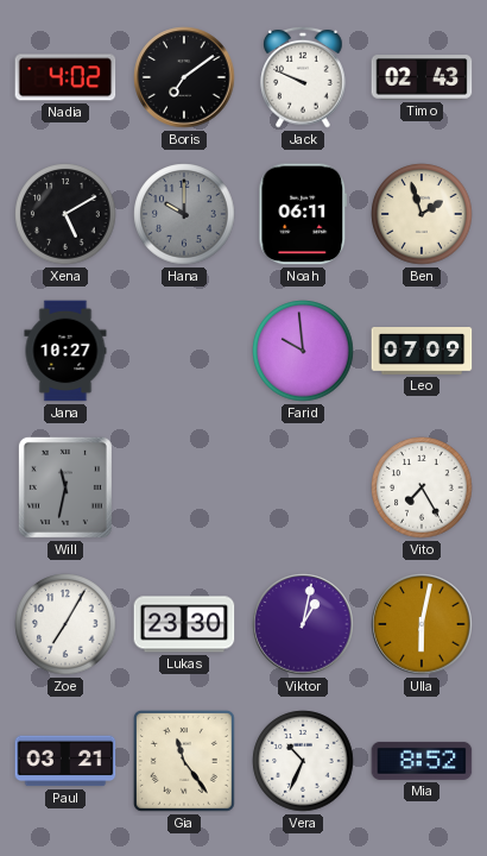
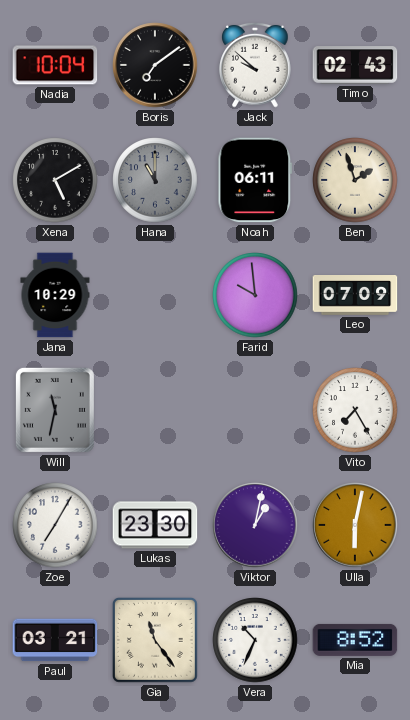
Nadia: 4:02 -> 10:04 (55, 65)
Jack: 9:49 -> 9:52 (255, 65)
Hana: 10:00 -> 11:00 (155, 180)
Jana: 10:27 -> 10:29 (55, 295)
